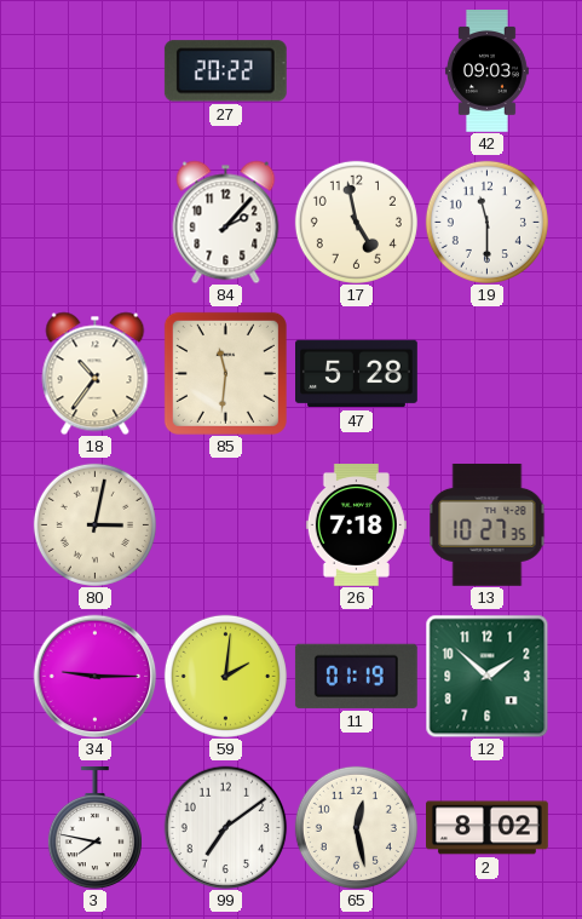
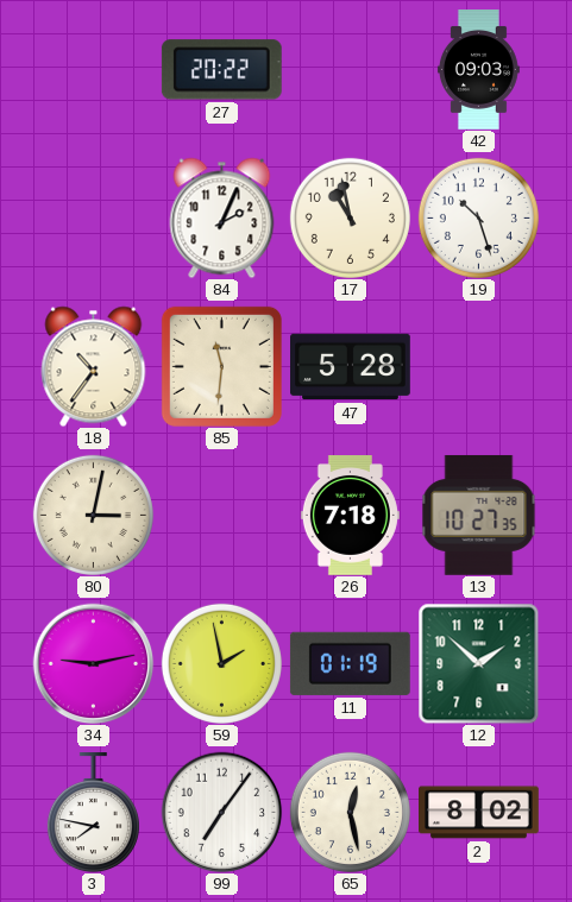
84: 2:07 -> 2:04 (222, 217)
17: 4:58 -> 10:58 (350, 217)
19: 11:30 -> 10:27 (478, 217)
34: 9:15 -> 9:13 (93, 663)
59: 2:01 -> 1:58 (221, 663)
99: 7:09 -> 7:06 (221, 812)
